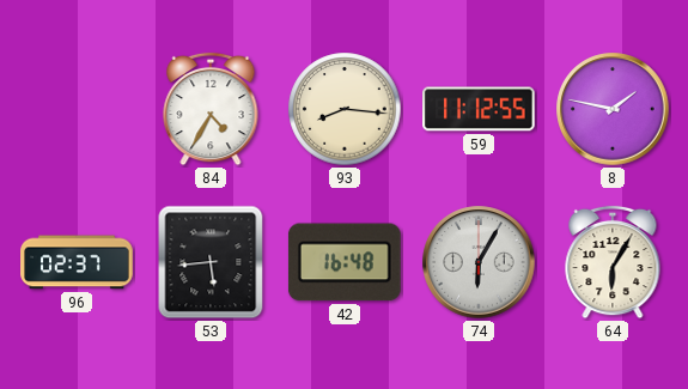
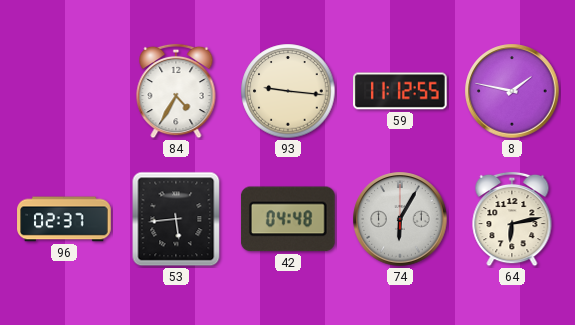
93: 8:16 -> 9:16 (288, 91)
42: 16:48 -> 04:48 (288, 219)
64: 6:05 -> 6:13 (512, 219)
